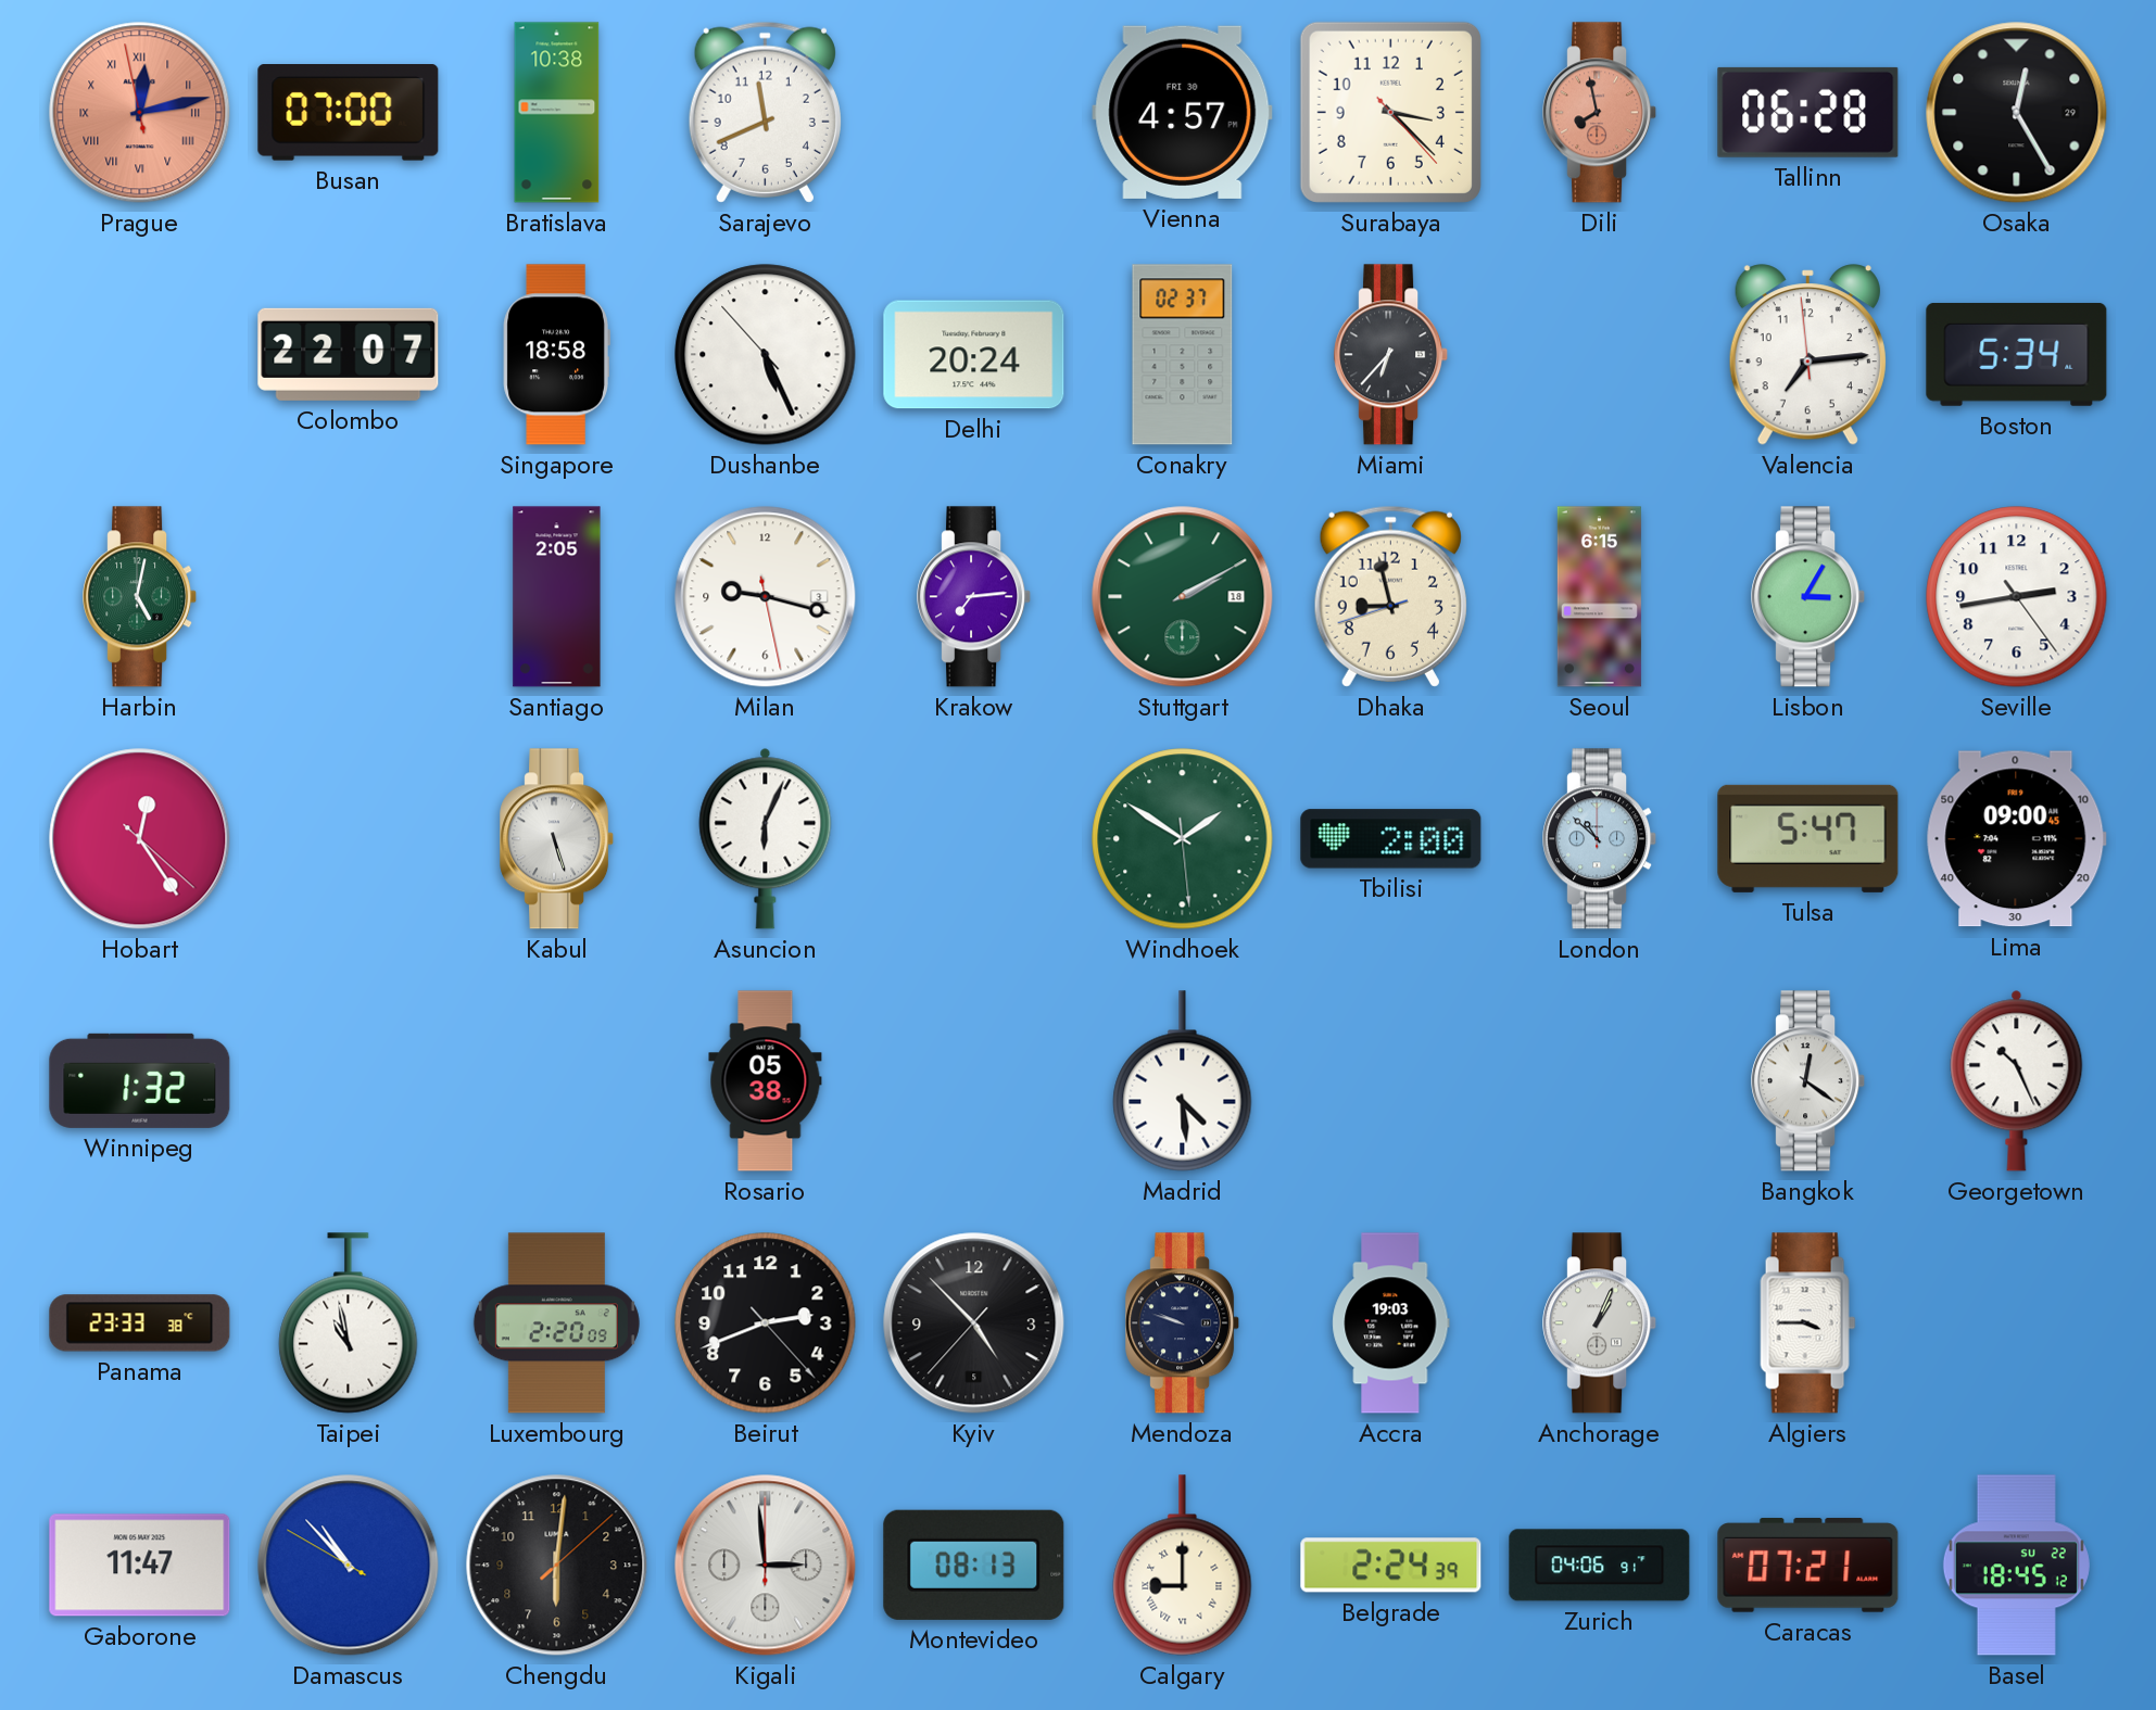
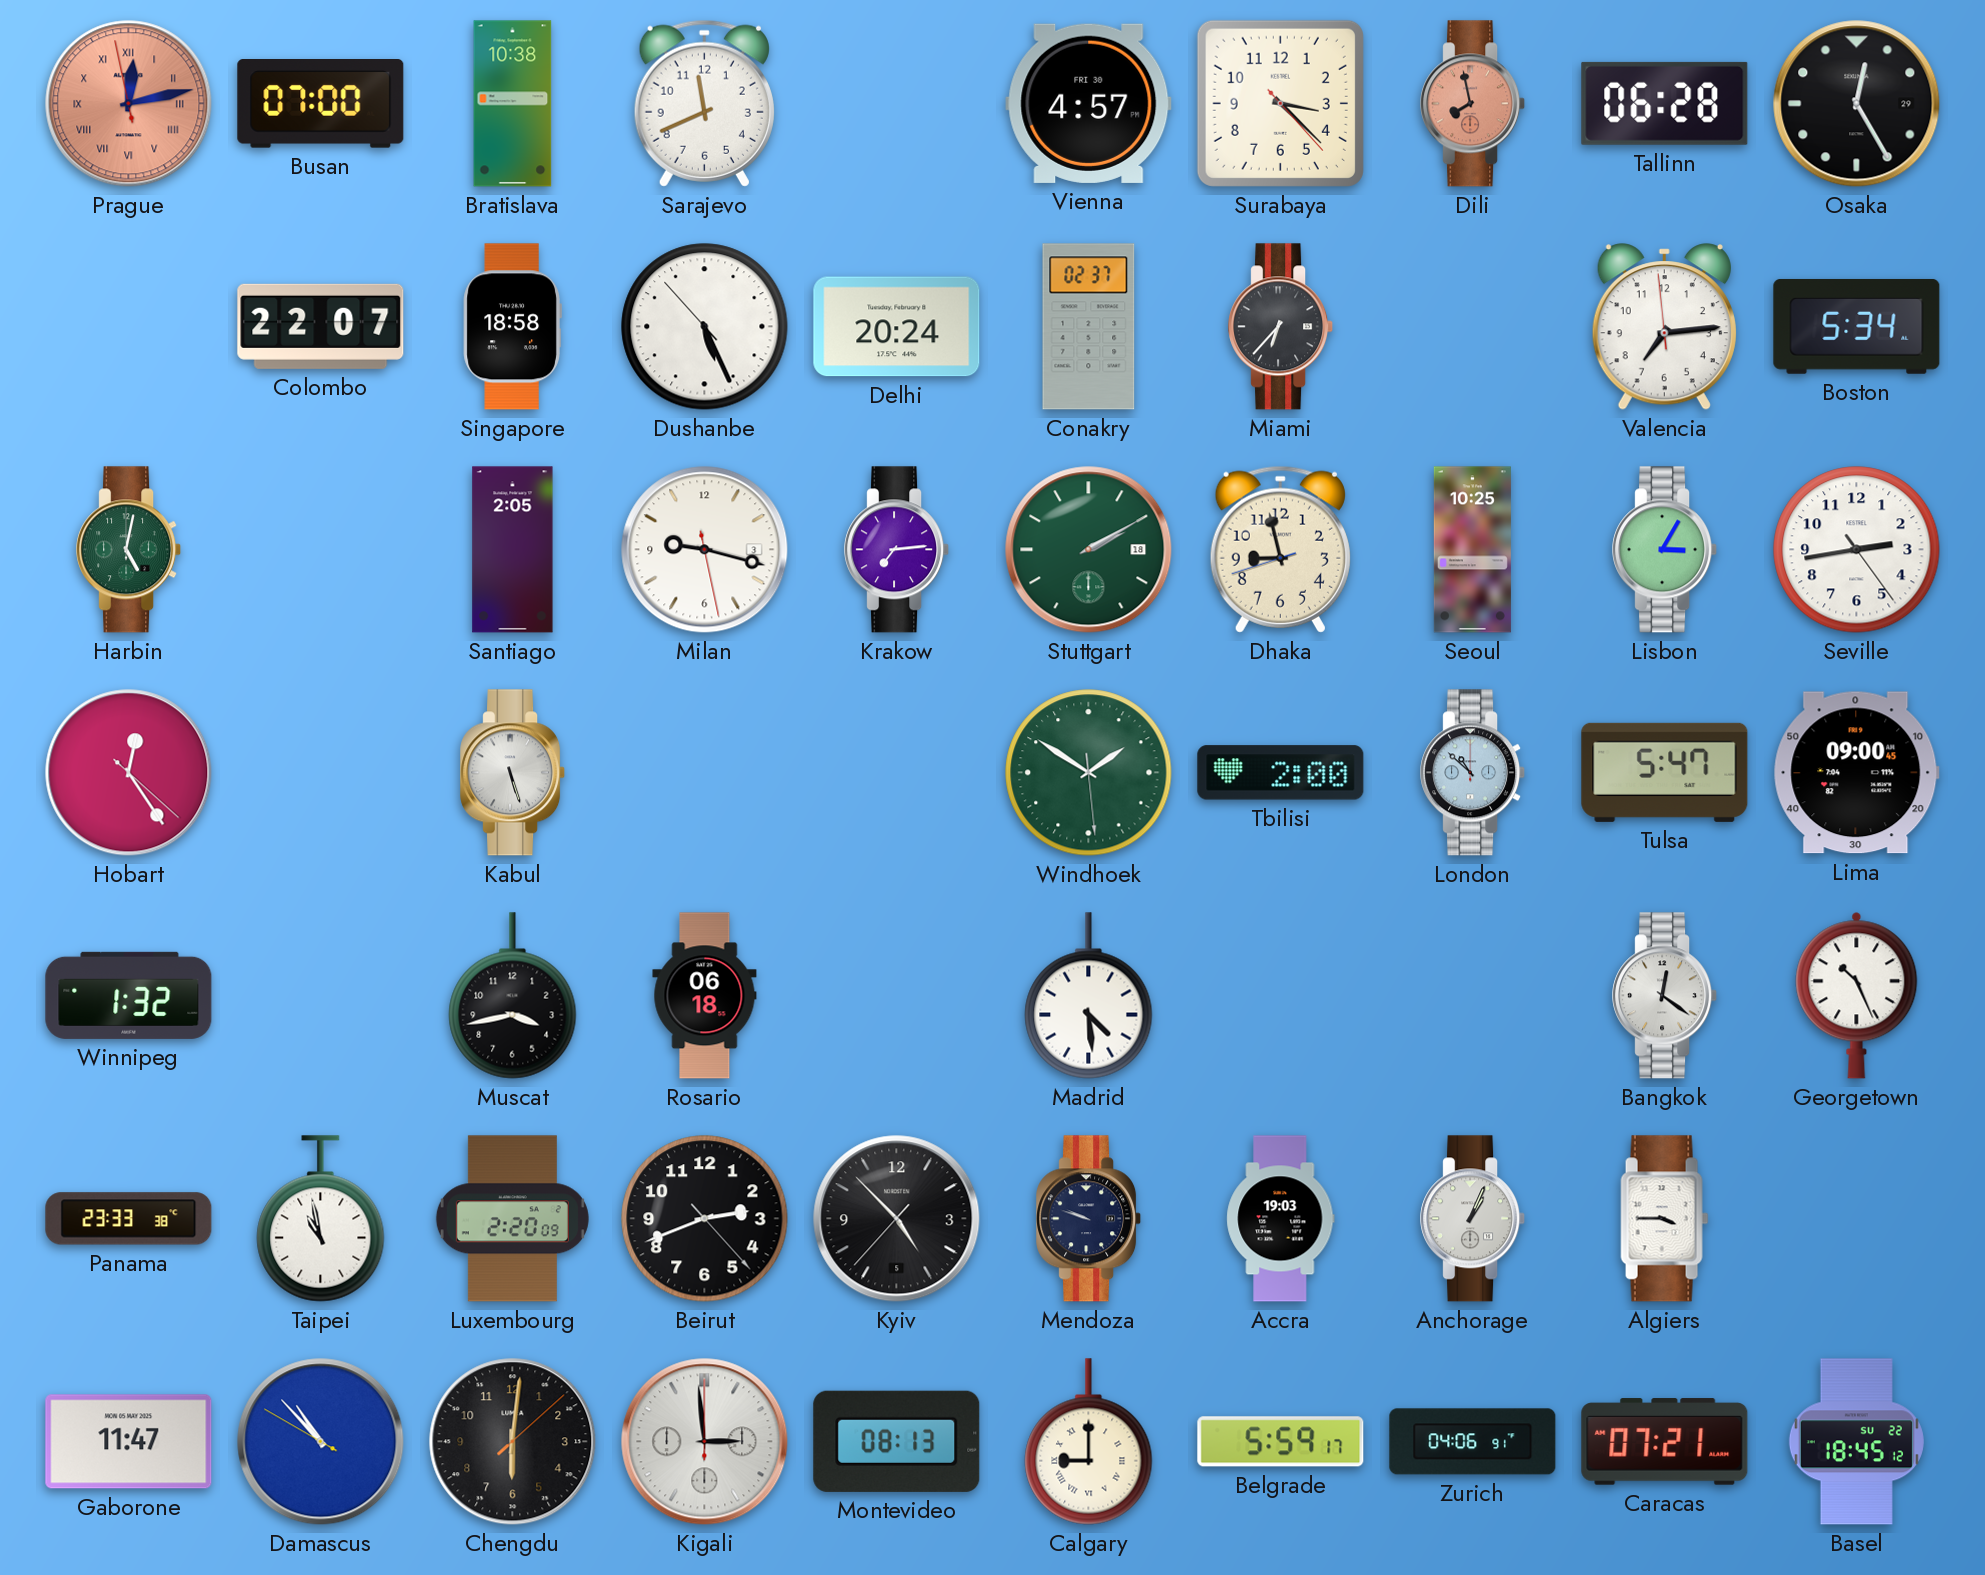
Seoul: 6:15 -> 10:25 (1472, 550)
Asuncion: 6:04 -> none (766, 838)
Muscat: none -> 3:43 (513, 996)
Rosario: 05:38 -> 06:18 (705, 996)
Belgrade: 2:24 -> 5:59 (1281, 1442)
